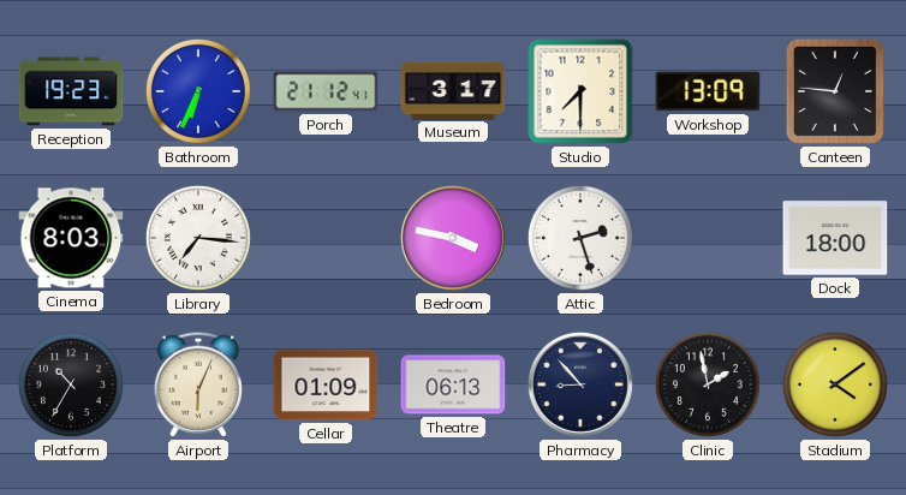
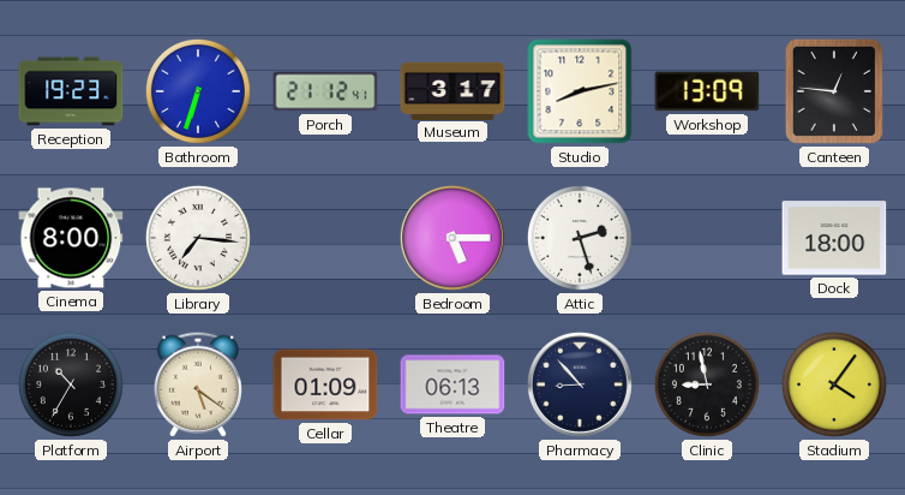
Bathroom: 6:34 -> 6:33 (198, 91)
Studio: 7:30 -> 8:13 (580, 91)
Cinema: 8:03 -> 8:00 (71, 238)
Bedroom: 3:47 -> 5:15 (452, 238)
Airport: 6:04 -> 5:21 (198, 384)
Clinic: 1:58 -> 8:58 (707, 384)
Stadium: 4:09 -> 4:06 (834, 384)
